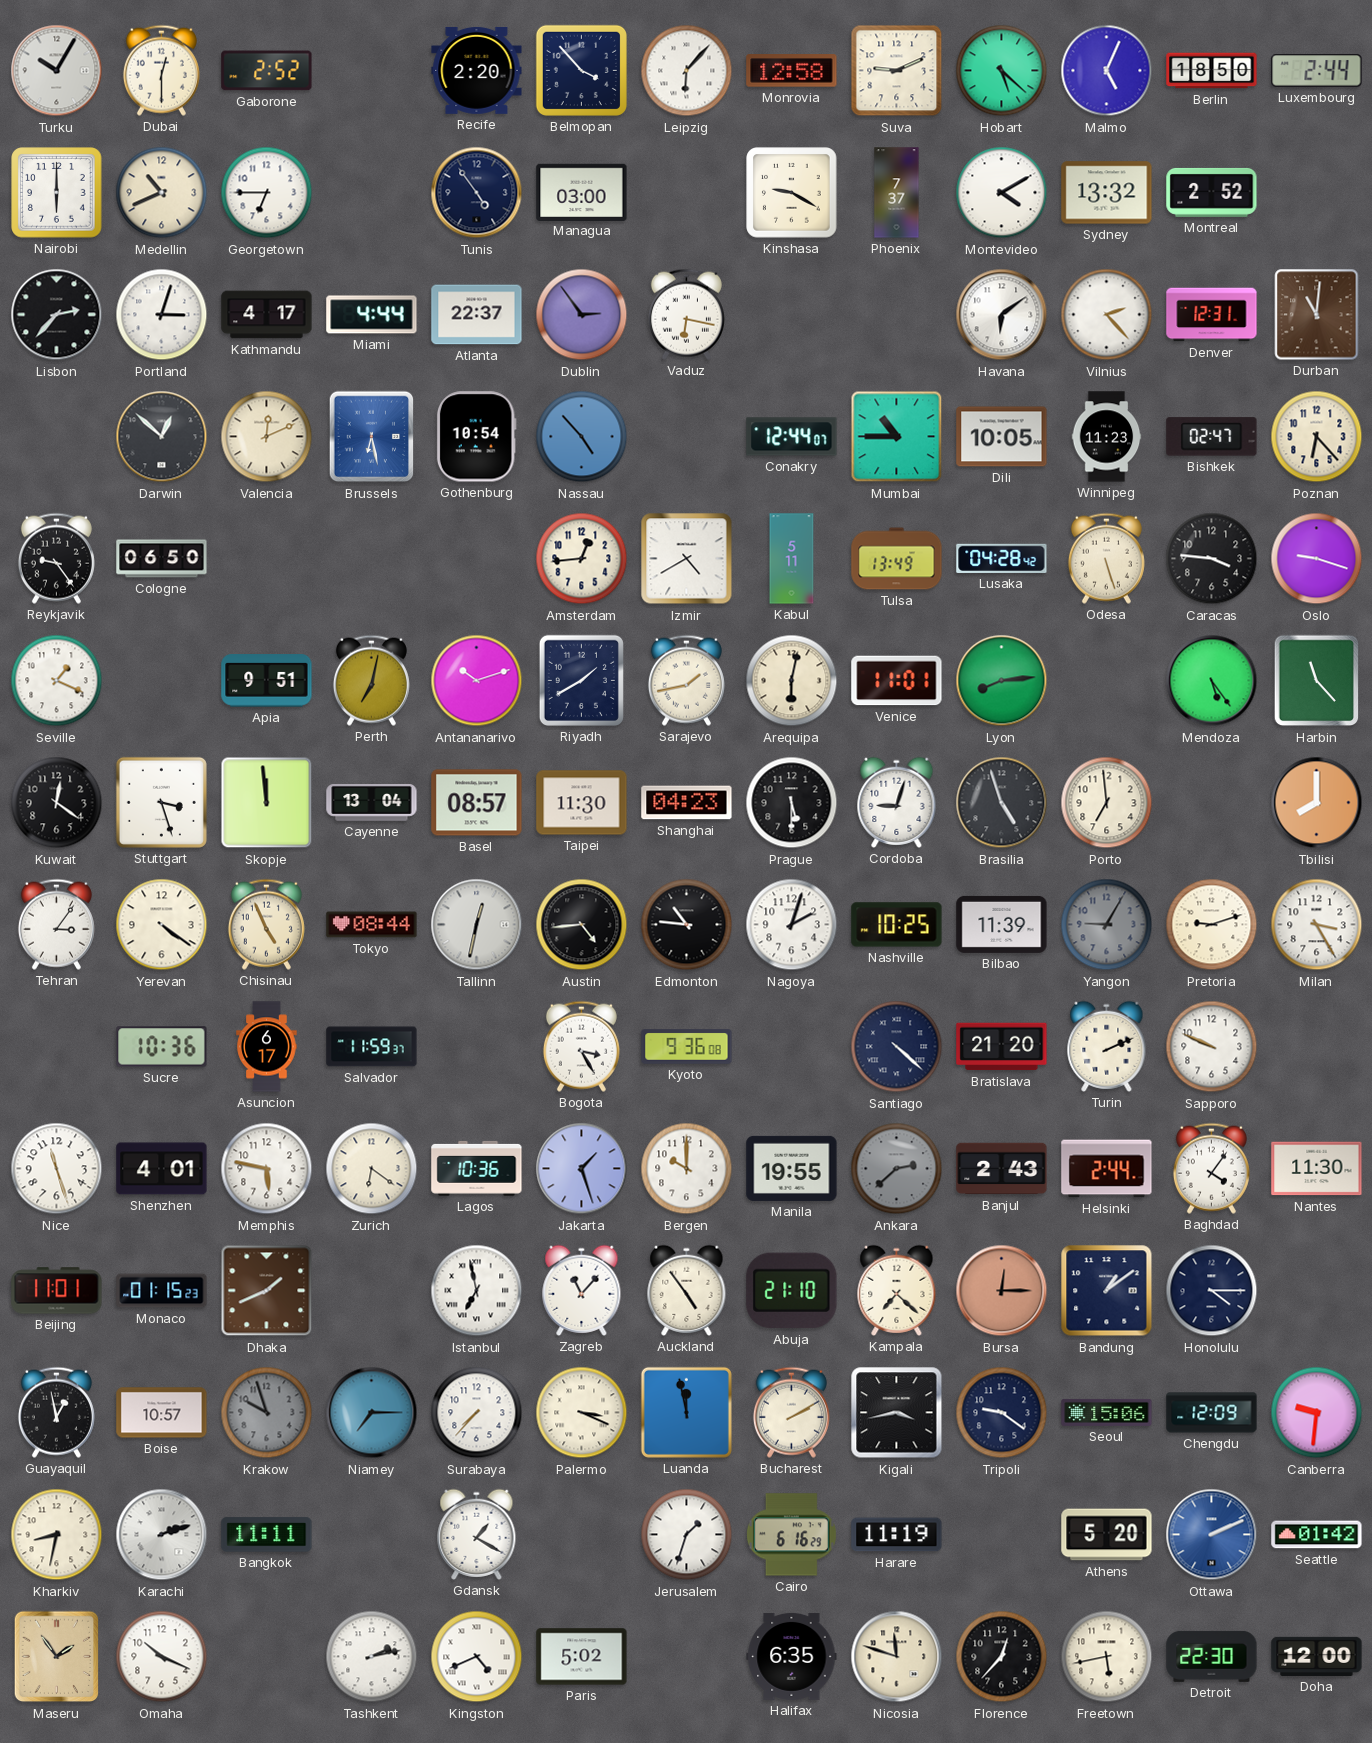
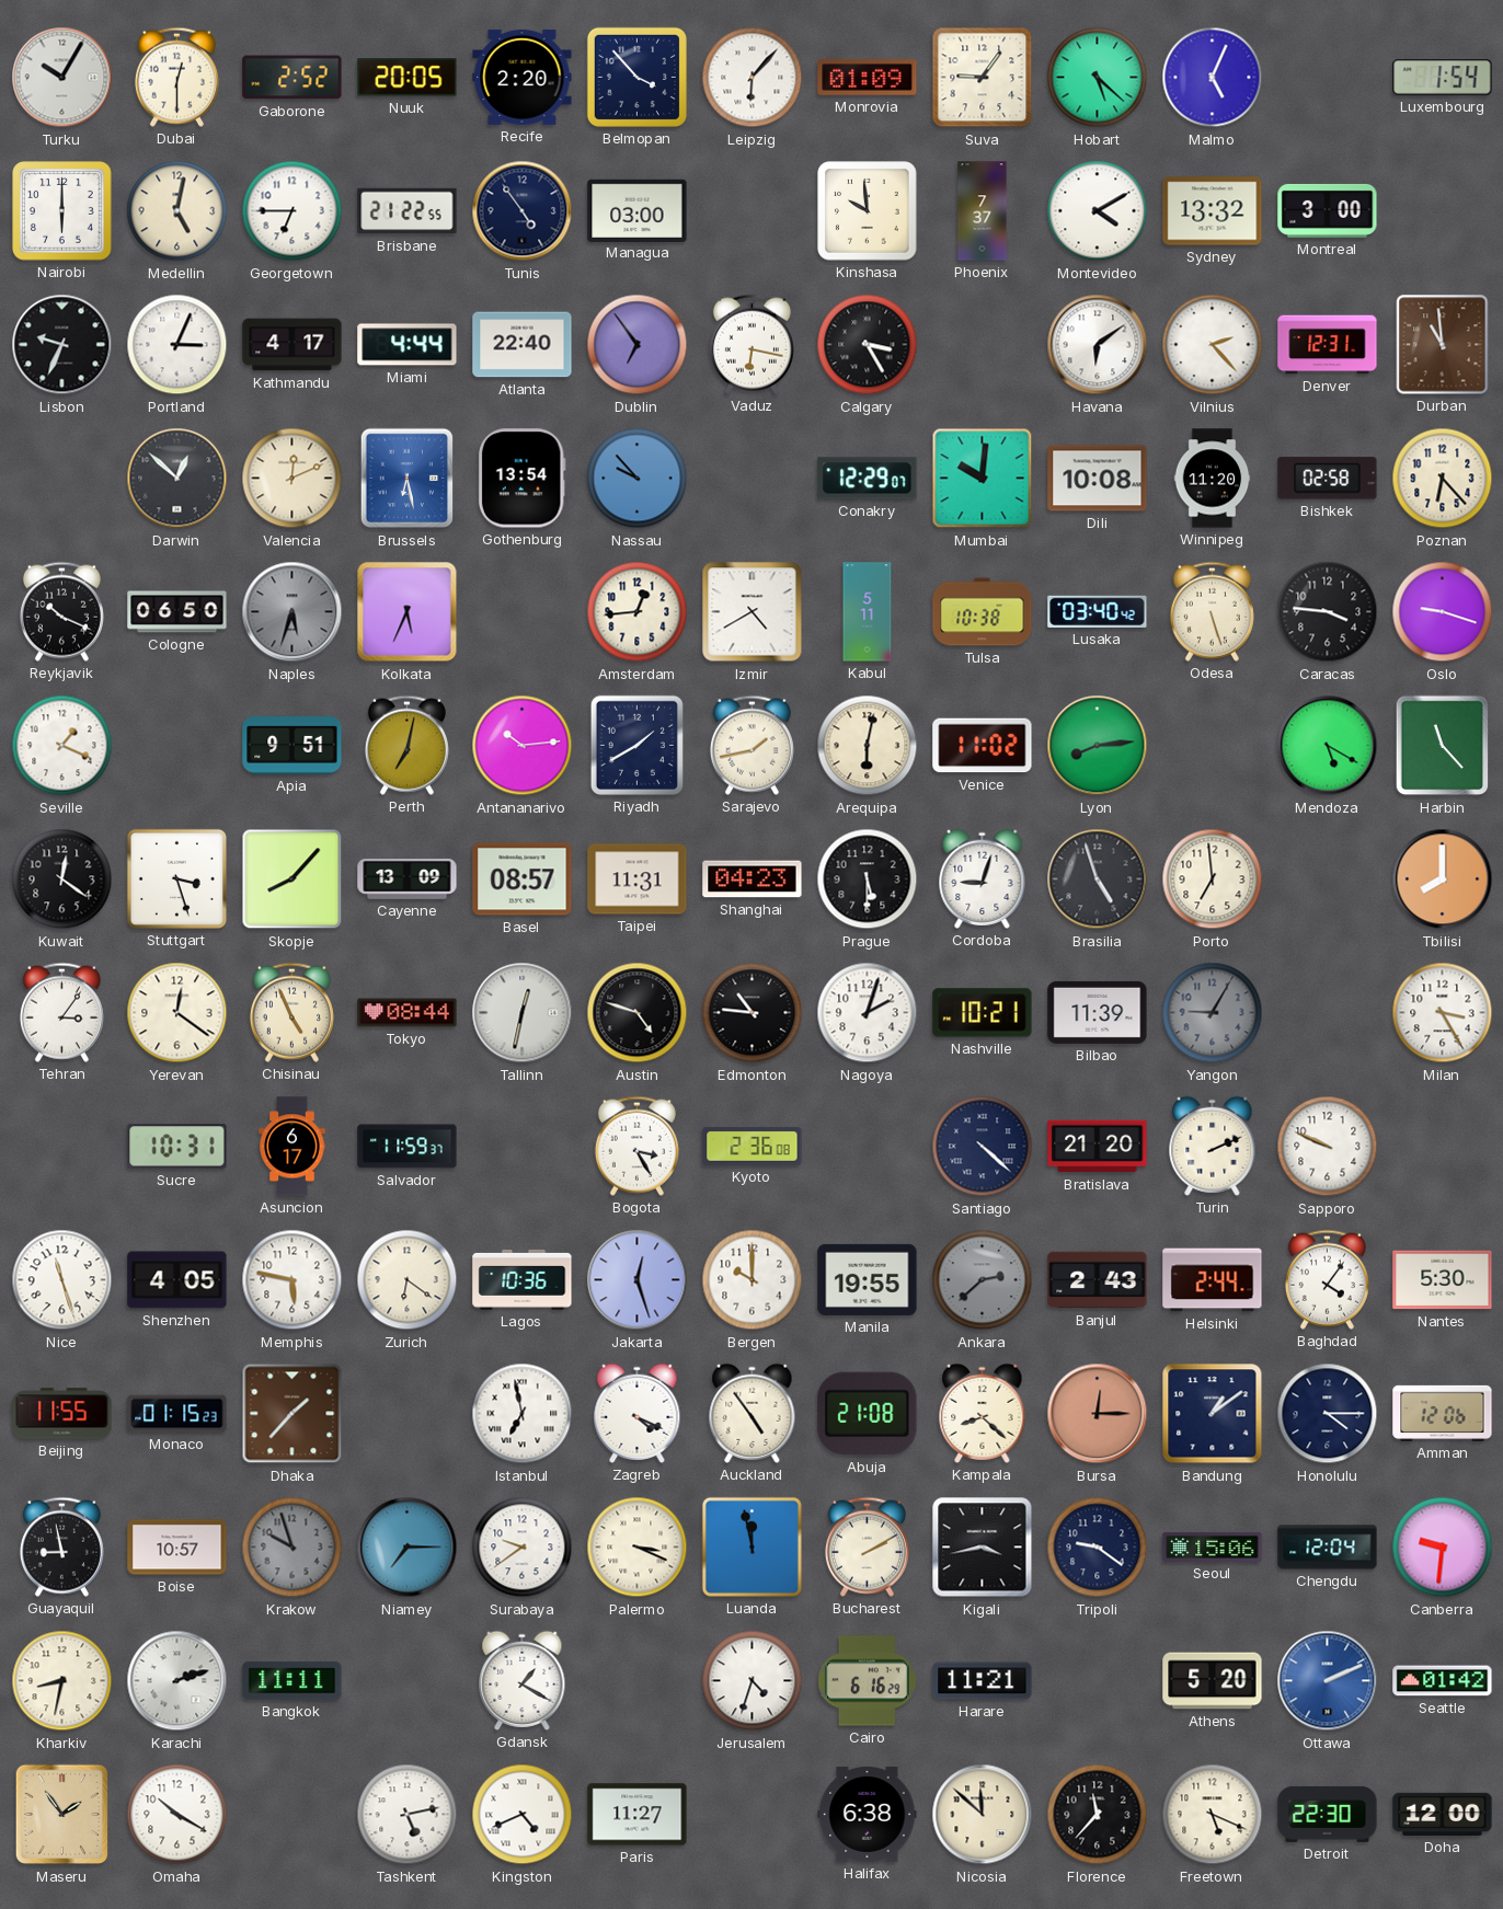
Nuuk: none -> 20:05 (408, 78)
Monrovia: 12:58 -> 01:09 (868, 78)
Suva: 9:11 -> 9:06 (983, 78)
Berlin: 18:50 -> none (1212, 71)
Luxembourg: 2:44 -> 1:54 (1443, 78)
Medellin: 10:41 -> 5:02 (177, 211)
Brisbane: none -> 21:22 (408, 211)
Kinshasa: 9:20 -> 9:59 (868, 211)
Montreal: 2:52 -> 3:00 (1328, 210)
Lisbon: 2:37 -> 9:34 (62, 345)
Portland: 3:03 -> 3:04 (177, 345)
Atlanta: 22:37 -> 22:40 (523, 345)
Dublin: 2:54 -> 6:54 (638, 345)
Calgary: none -> 3:25 (868, 345)
Durban: 11:01 -> 10:59 (1443, 345)
Gothenburg: 10:54 -> 13:54 (521, 479)
Nassau: 4:53 -> 9:53 (638, 479)
Conakry: 12:44 -> 12:29 (868, 479)
Mumbai: 10:45 -> 10:01 (983, 479)
Dili: 10:05 -> 10:08 (1098, 479)
Winnipeg: 11:23 -> 11:20 (1213, 479)
Bishkek: 02:47 -> 02:58 (1328, 479)
Reykjavik: 9:24 -> 10:19 (61, 611)
Naples: none -> 5:33 (292, 612)
Kolkata: none -> 5:34 (408, 612)
Tulsa: 13:49 -> 10:38 (983, 612)
Lusaka: 04:28 -> 03:40 (1098, 611)
Antananarivo: 10:12 -> 10:14 (523, 746)
Venice: 11:01 -> 11:02 (983, 746)
Mendoza: 5:24 -> 5:20 (1328, 746)
Skopje: 11:59 -> 8:07 (292, 879)
Cayenne: 13:04 -> 13:09 (408, 879)
Taipei: 11:30 -> 11:31 (638, 879)
Yerevan: 4:21 -> 12:21 (177, 1013)
Austin: 4:44 -> 4:48 (638, 1013)
Nashville: 10:25 -> 10:21 (983, 1013)
Pretoria: 9:12 -> none (1212, 925)
Sucre: 10:36 -> 10:31 (177, 1147)
Kyoto: 9:36 -> 2:36 (753, 1147)
Shenzhen: 4:01 -> 4:05 (177, 1280)
Jakarta: 1:27 -> 12:27 (638, 1280)
Nantes: 11:30 -> 5:30 (1443, 1280)
Beijing: 11:01 -> 11:55 (62, 1414)
Dhaka: 1:41 -> 1:37 (292, 1414)
Zagreb: 11:07 -> 4:19 (638, 1413)
Abuja: 21:10 -> 21:08 (868, 1414)
Kampala: 7:22 -> 8:22 (983, 1413)
Amman: none -> 12:06 (1443, 1413)
Guayaquil: 12:58 -> 8:58 (61, 1546)
Surabaya: 7:37 -> 9:39 (523, 1548)
Chengdu: 12:09 -> 12:04 (1328, 1548)
Jerusalem: 1:33 -> 4:33 (753, 1681)
Harare: 11:19 -> 11:21 (983, 1681)
Omaha: 10:19 -> 10:20 (177, 1815)
Tashkent: 2:13 -> 5:13 (408, 1815)
Paris: 5:02 -> 11:27 (638, 1815)
Halifax: 6:35 -> 6:38 (868, 1814)
Nicosia: 11:48 -> 11:52 (983, 1815)
Florence: 12:37 -> 11:37 (1098, 1815)
Freetown: 5:43 -> 5:19 (1213, 1815)
